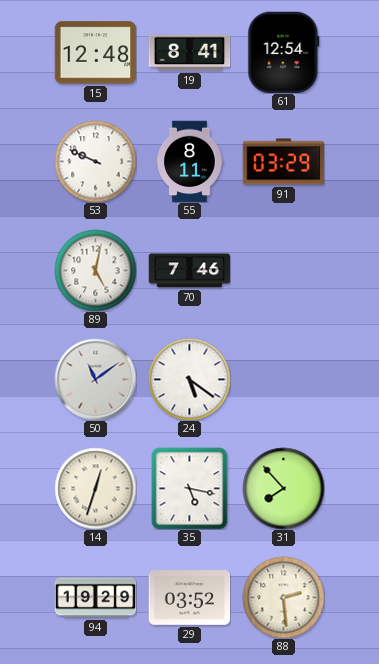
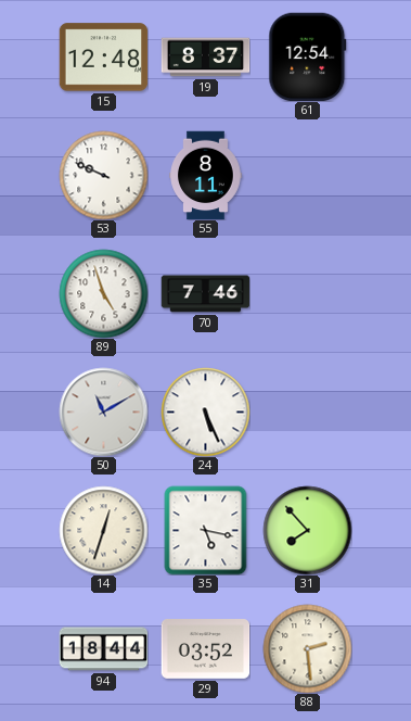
19: 8:41 -> 8:37 (205, 58)
91: 03:29 -> none (283, 162)
89: 5:02 -> 4:57 (103, 293)
50: 11:09 -> 11:10 (103, 412)
24: 5:21 -> 5:26 (205, 412)
94: 19:29 -> 18:44 (103, 649)
